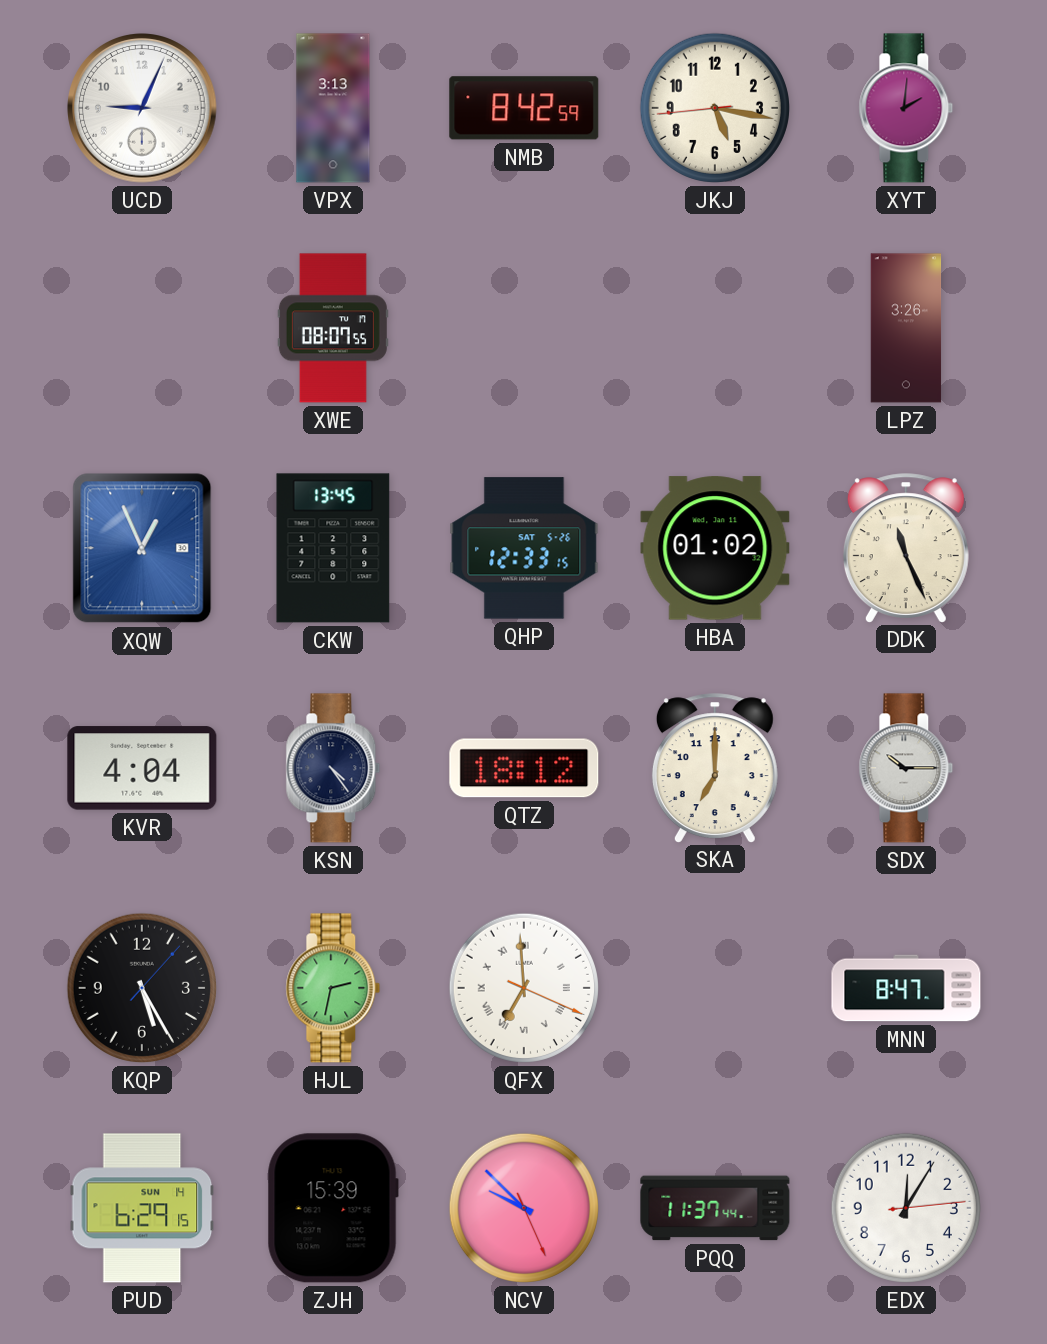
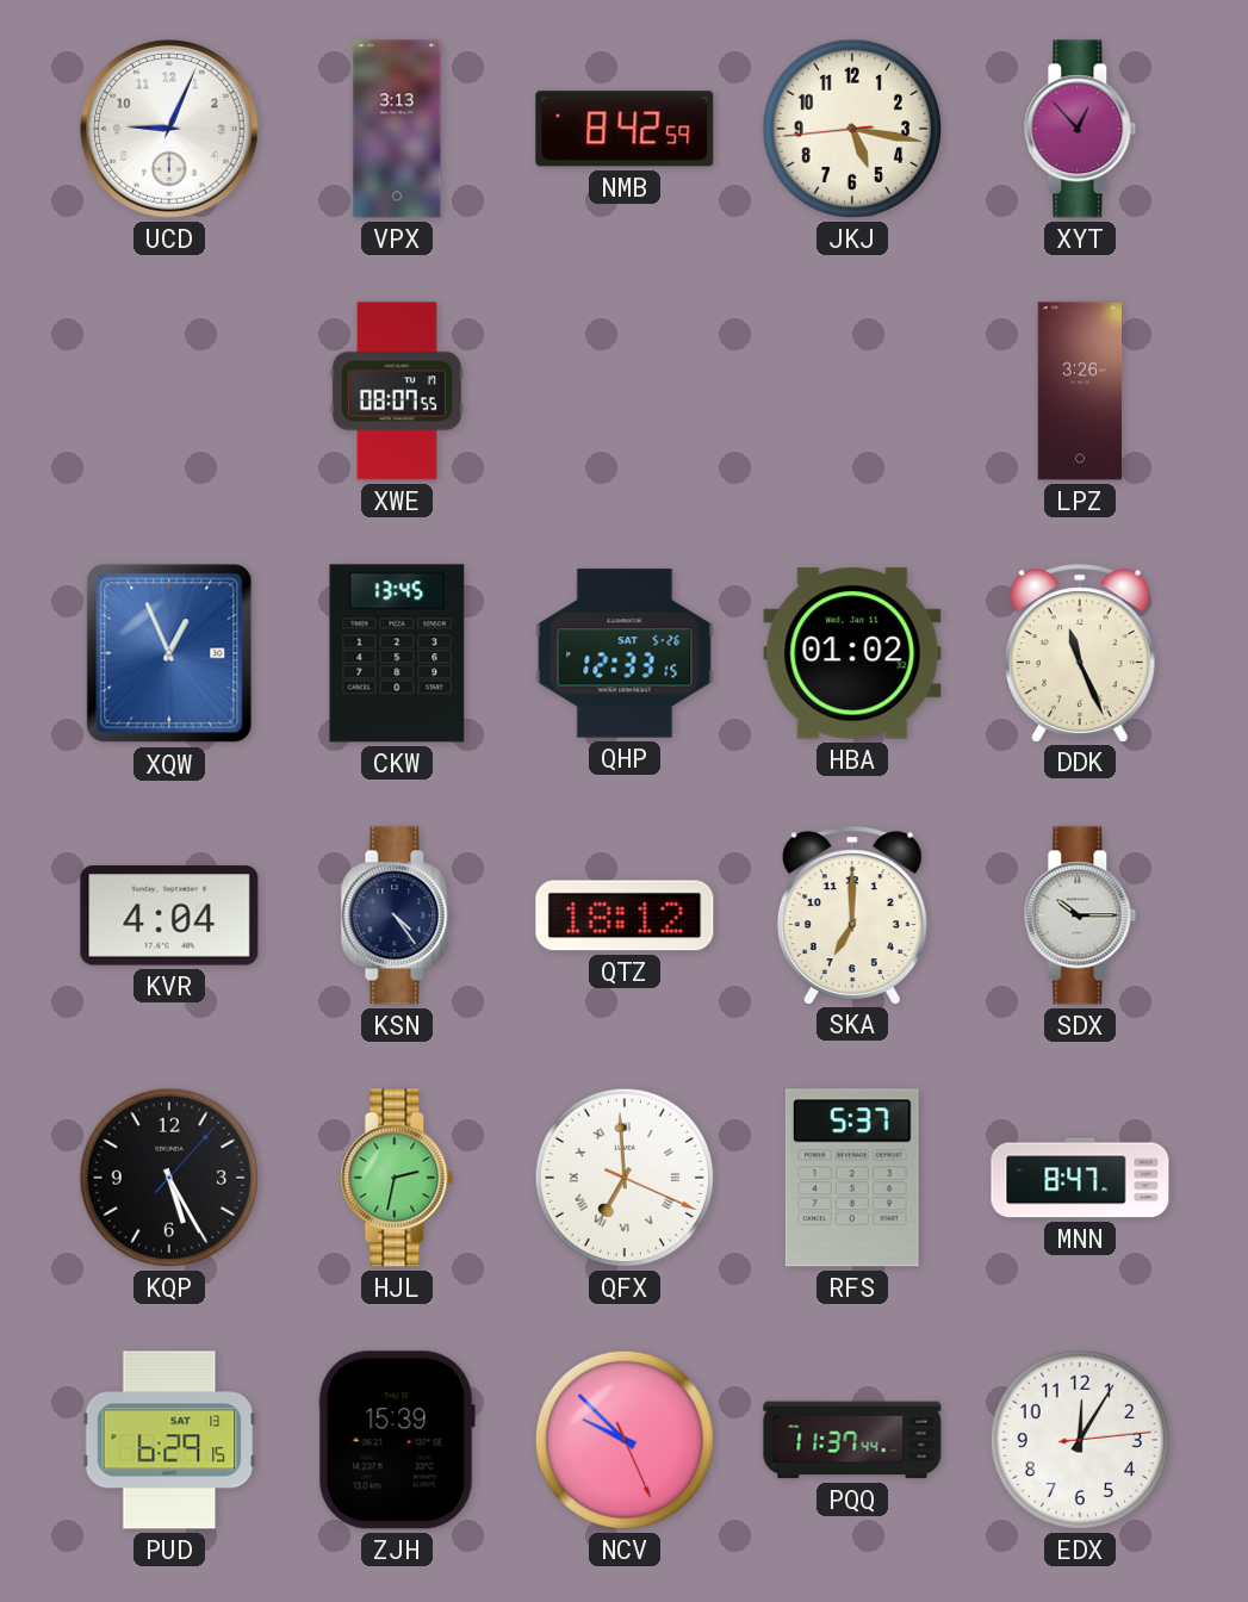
XYT: 2:01 -> 12:53 (1080, 129)
RFS: none -> 5:37 (852, 1178)
PUD date: SUN 14 -> SAT 13 (169, 1440)
